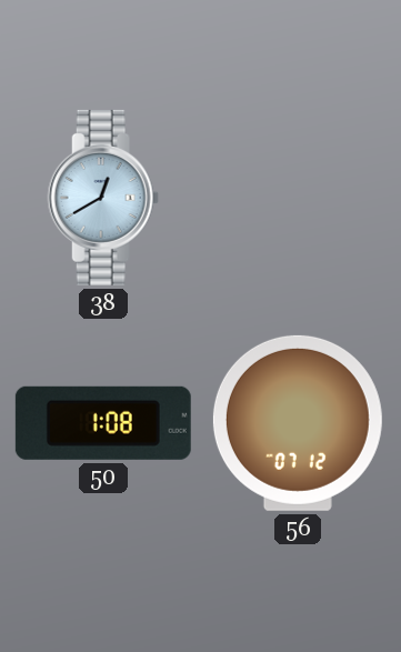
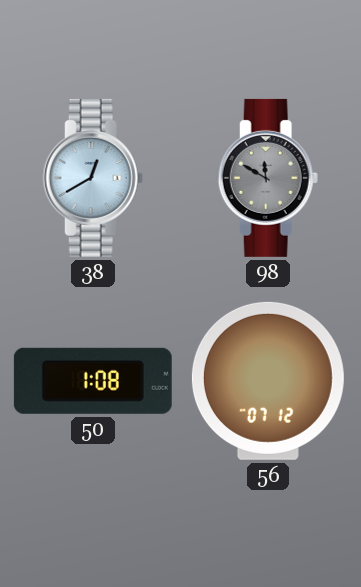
98: none -> 11:50 (268, 178)
